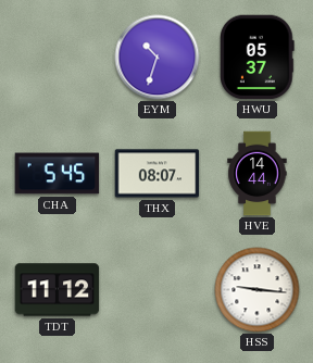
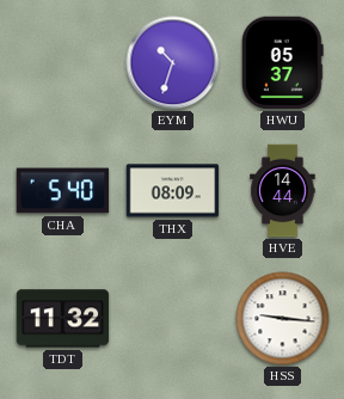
CHA: 5:45 -> 5:40 (63, 191)
THX: 08:07 -> 08:09 (173, 191)
TDT: 11:12 -> 11:32 (63, 319)
